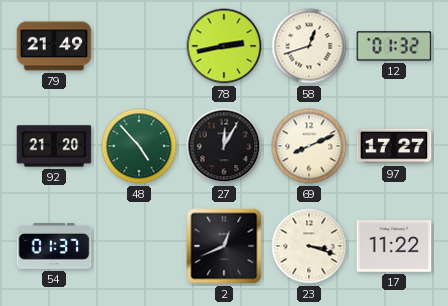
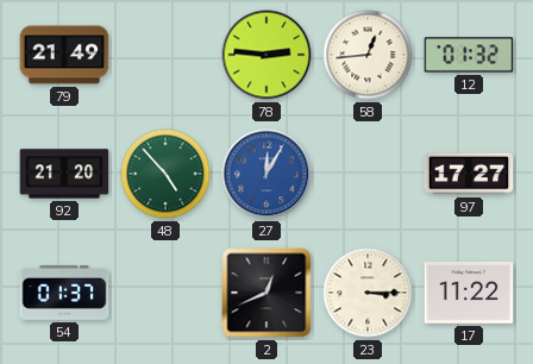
78: 2:43 -> 2:46 (266, 55)
58: 12:42 -> 12:44 (368, 55)
27 dial: black -> blue (266, 174)
69: 8:11 -> none (309, 146)
23: 3:18 -> 3:15 (368, 293)
